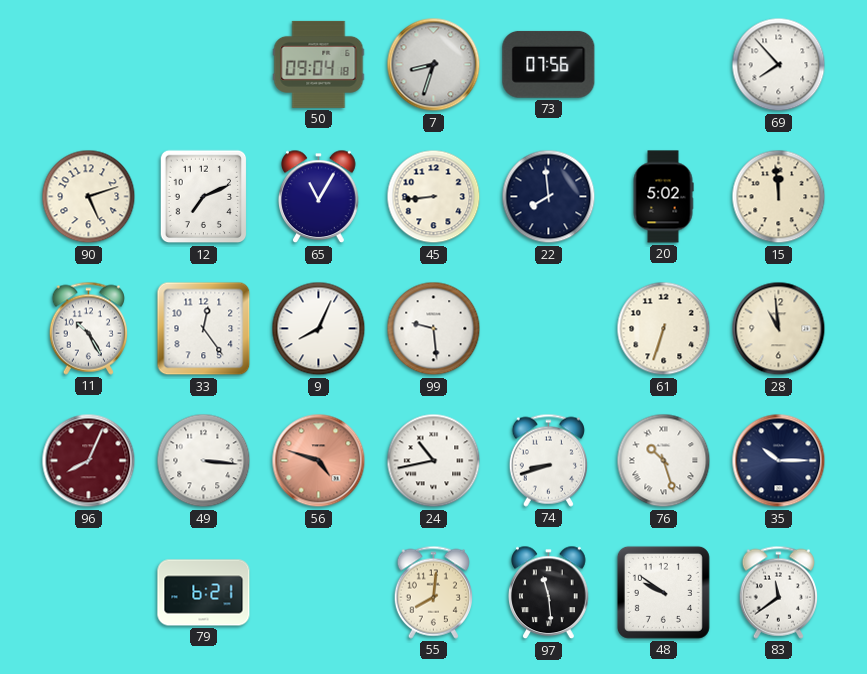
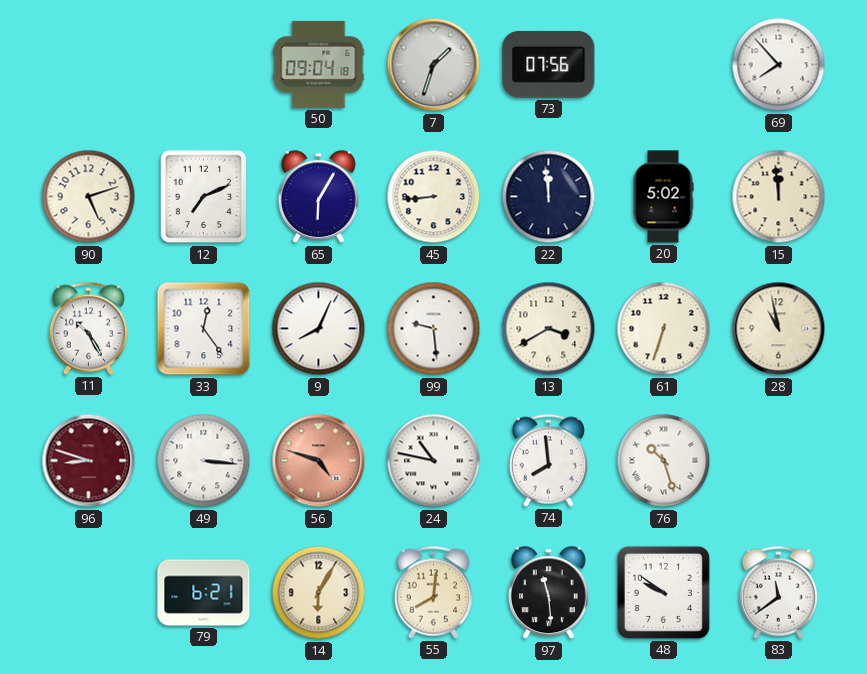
7: 8:33 -> 1:33 (434, 65)
65: 11:05 -> 6:05 (319, 197)
22: 7:59 -> 11:59 (549, 197)
13: none -> 3:40 (549, 329)
28: 10:59 -> 10:58 (779, 329)
96: 8:04 -> 8:48 (89, 461)
24: 10:43 -> 10:47 (434, 461)
74: 8:42 -> 7:59 (548, 460)
35: 10:15 -> none (779, 461)
14: none -> 6:05 (319, 593)
